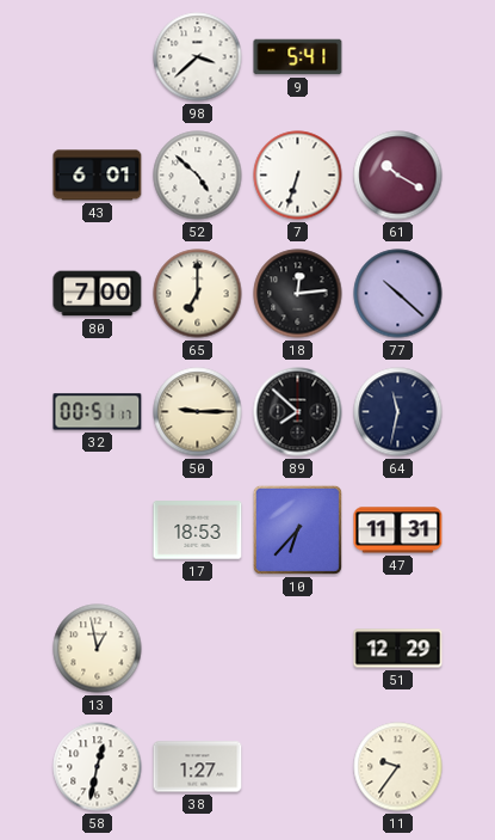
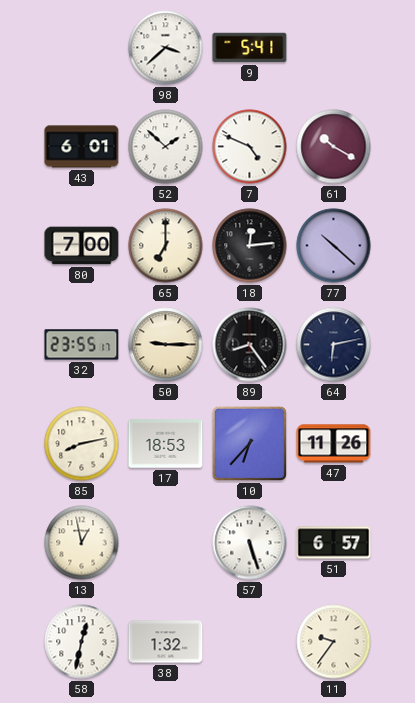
52: 4:52 -> 1:52 (166, 147)
7: 6:33 -> 4:49 (250, 147)
32: 00:51 -> 23:55 (82, 345)
89: 7:52 -> 8:24 (250, 345)
64: 11:32 -> 6:13 (334, 345)
85: none -> 8:13 (82, 444)
47: 11:31 -> 11:26 (334, 444)
57: none -> 5:27 (250, 543)
51: 12:29 -> 6:57 (334, 543)
38: 1:27 -> 1:32 (166, 642)
